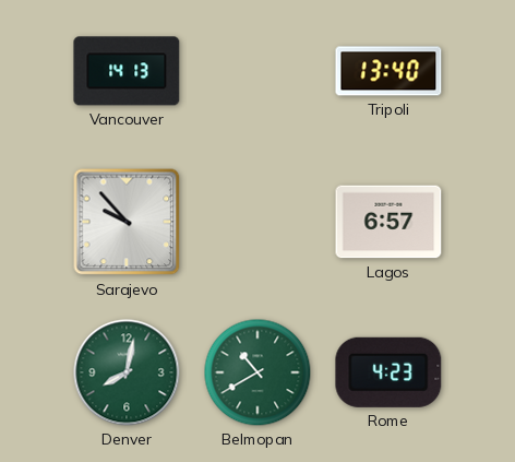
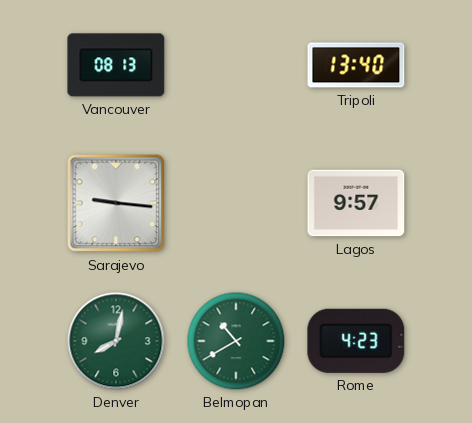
Vancouver: 14:13 -> 08:13 (116, 65)
Sarajevo: 9:53 -> 9:16 (116, 203)
Lagos: 6:57 -> 9:57 (356, 203)
